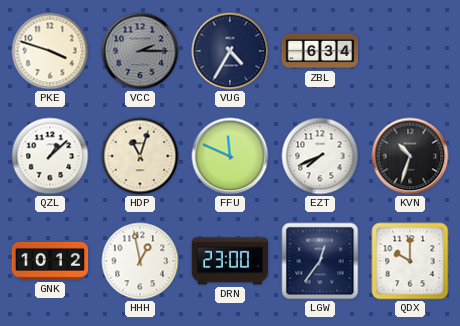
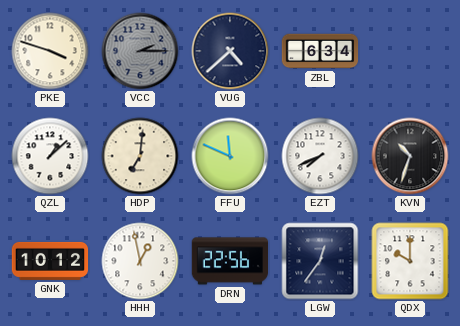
VUG: 4:35 -> 4:38 (230, 51)
HDP: 11:03 -> 7:01 (140, 156)
DRN: 23:00 -> 22:56 (230, 261)
